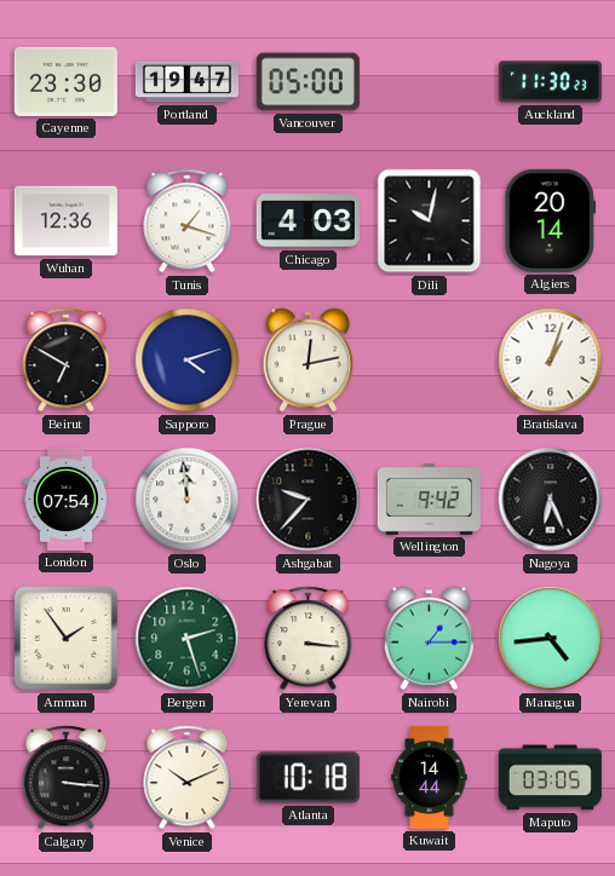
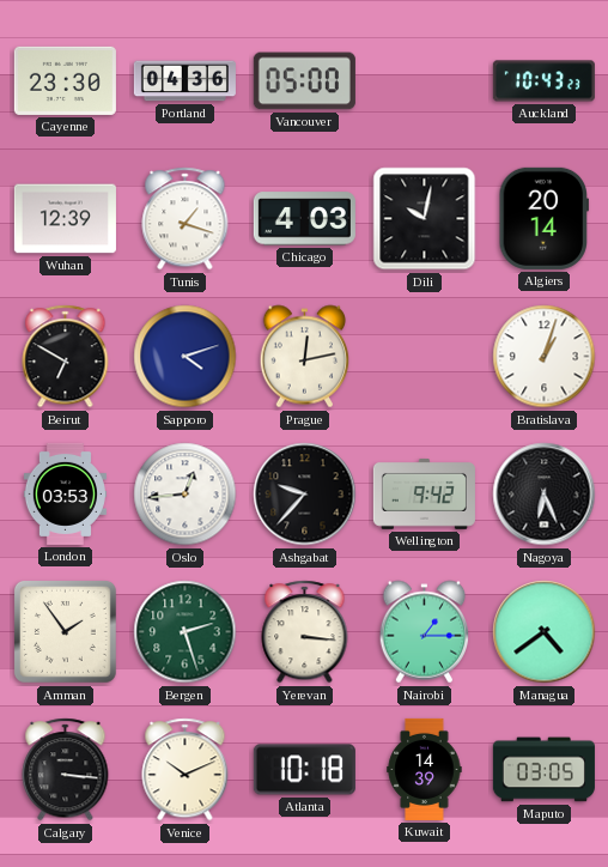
Portland: 19:47 -> 04:36 (184, 81)
Auckland: 11:30 -> 10:43 (543, 81)
Wuhan: 12:36 -> 12:39 (65, 219)
London: 07:54 -> 03:53 (65, 493)
Oslo: 11:59 -> 12:44 (186, 495)
Managua: 4:44 -> 4:39 (545, 632)
Kuwait: 14:44 -> 14:39 (425, 769)
